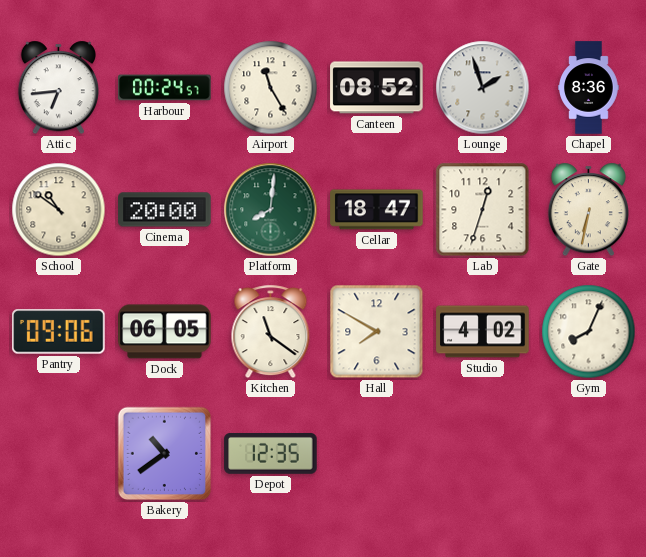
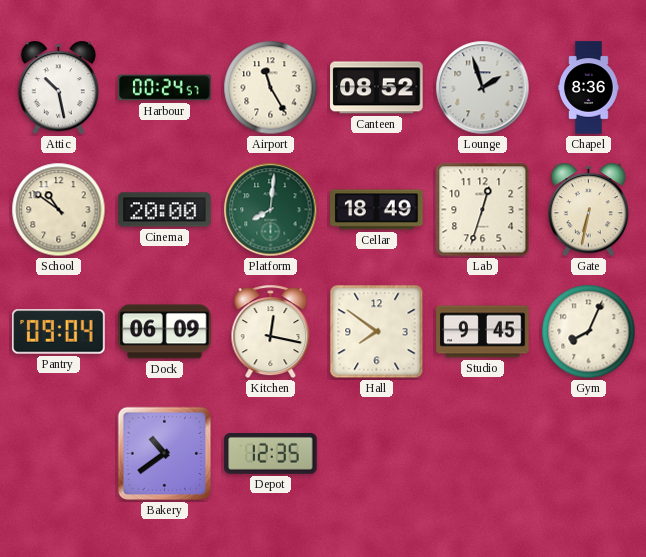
Attic: 6:44 -> 10:28 (58, 88)
Cellar: 18:47 -> 18:49 (377, 210)
Pantry: 09:06 -> 09:04 (59, 332)
Dock: 06:05 -> 06:09 (165, 332)
Kitchen: 11:21 -> 12:17 (271, 332)
Hall: 7:50 -> 7:51 (377, 332)
Studio: 4:02 -> 9:45 (483, 332)
